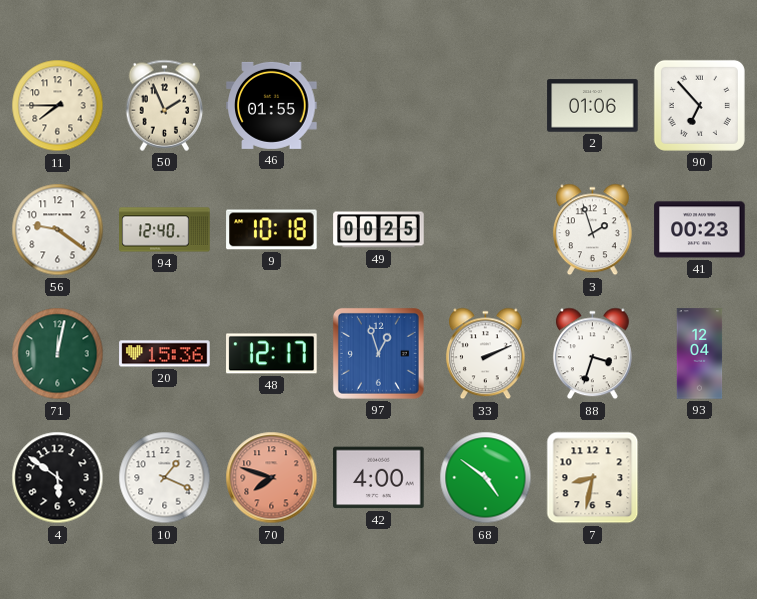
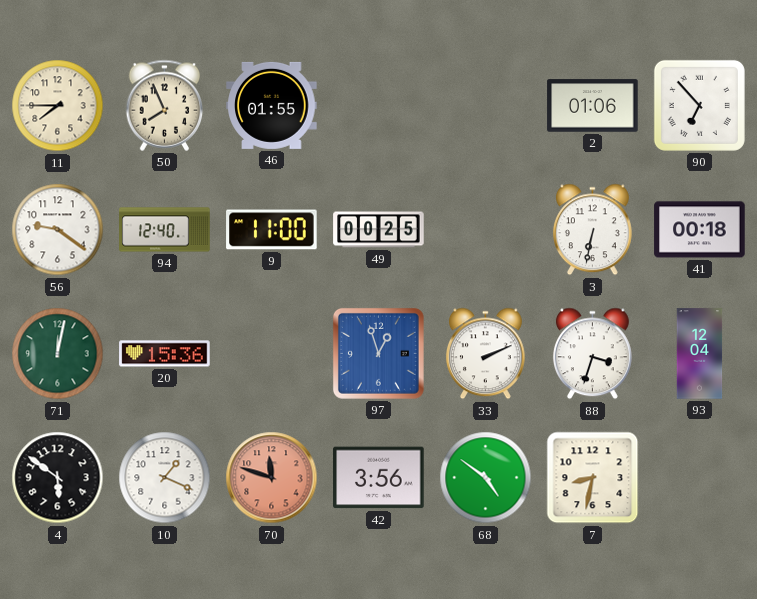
50: 1:56 -> 7:56 (165, 105)
9: 10:18 -> 11:00 (272, 230)
3: 1:57 -> 6:32 (592, 230)
41: 00:23 -> 00:18 (700, 230)
48: 12:17 -> none (272, 354)
70: 7:48 -> 11:48 (272, 478)
42: 4:00 -> 3:56 (379, 478)
